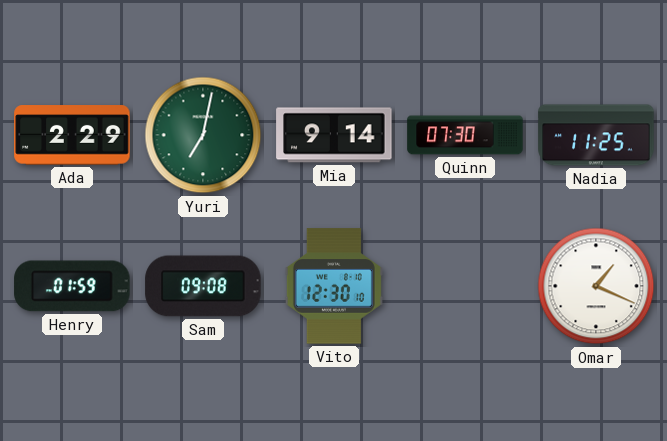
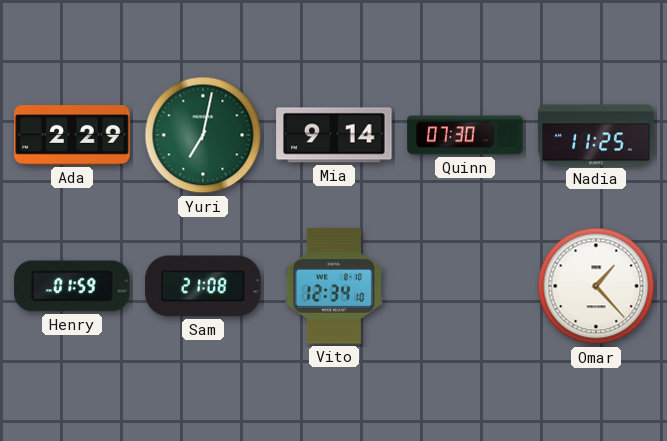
Sam: 09:08 -> 21:08 (203, 286)
Vito: 12:30 -> 12:34 (334, 286)
Omar: 1:19 -> 1:23 (596, 286)
